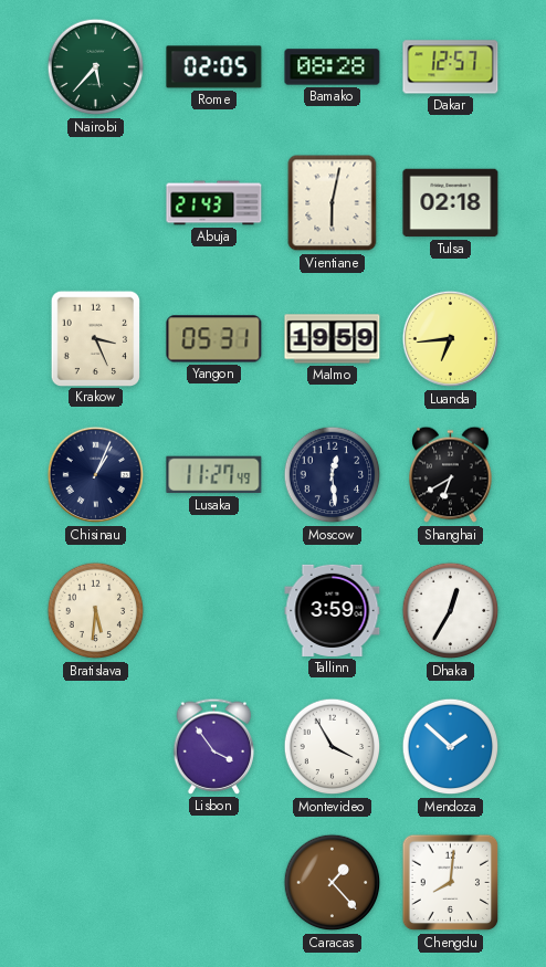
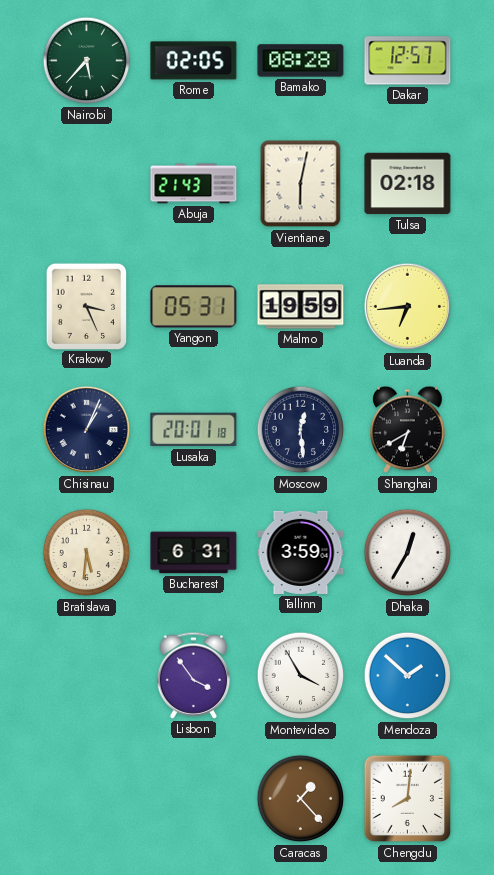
Lusaka: 11:27 -> 20:01 (194, 430)
Bucharest: none -> 6:31 (194, 553)
